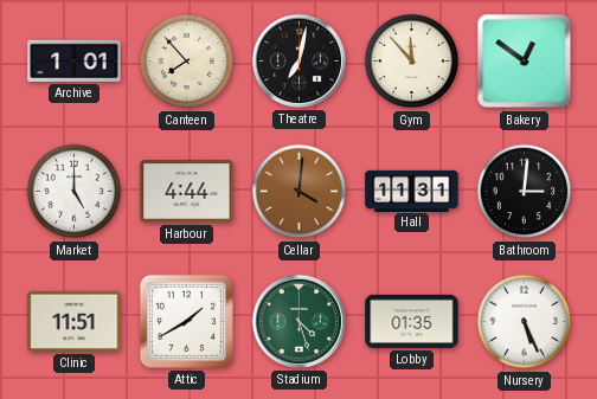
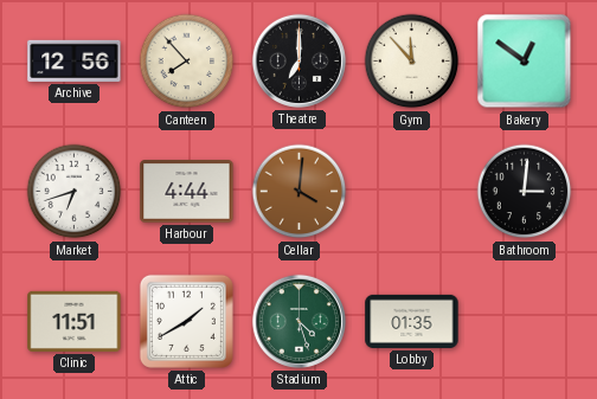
Archive: 1:01 -> 12:56 (75, 60)
Theatre: 7:02 -> 7:00 (298, 60)
Market: 5:00 -> 6:42 (75, 192)
Hall: 11:31 -> none (412, 191)
Nursery: 5:26 -> none (525, 322)
